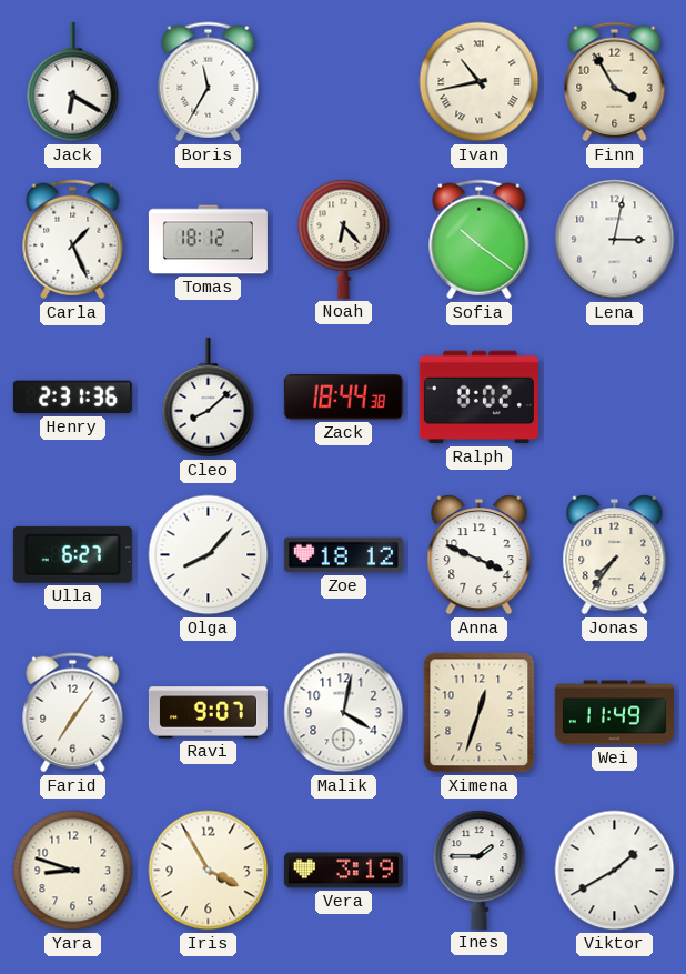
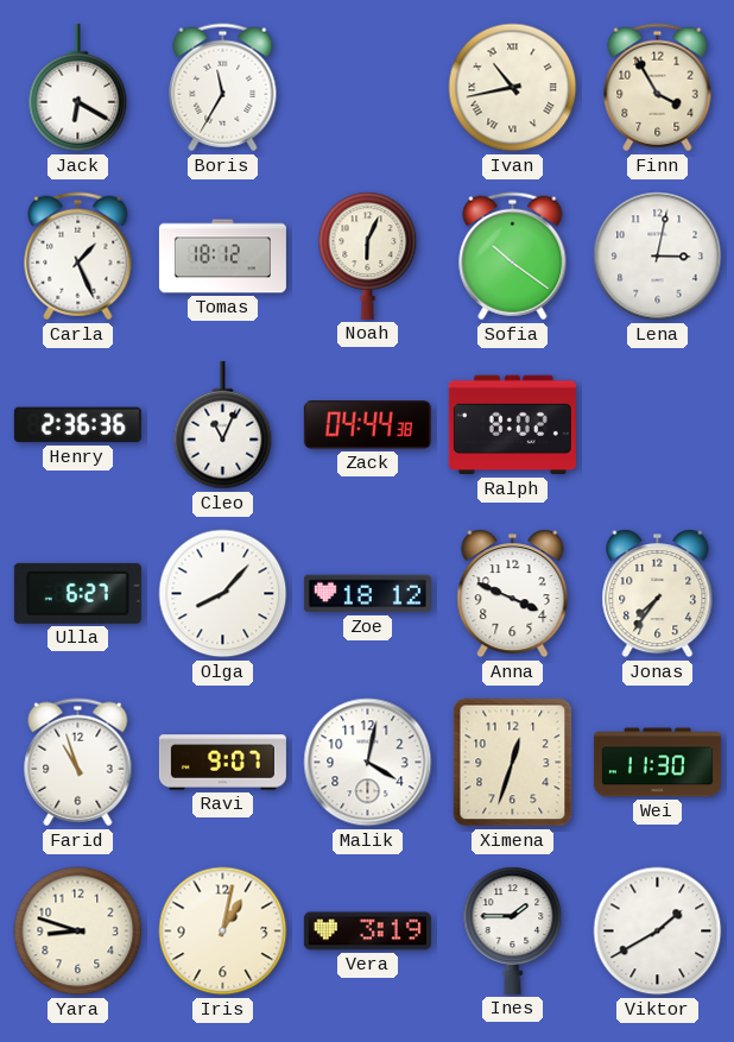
Noah: 6:23 -> 6:04 (368, 255)
Henry: 2:31 -> 2:36 (77, 425)
Cleo: 8:08 -> 11:04 (223, 425)
Zack: 18:44 -> 04:44 (367, 425)
Farid: 7:06 -> 10:57 (78, 763)
Wei: 11:49 -> 11:30 (657, 763)
Iris: 3:55 -> 1:02 (223, 932)
